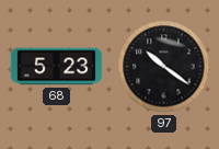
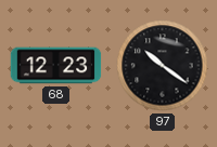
68: 5:23 -> 12:23 (56, 66)
